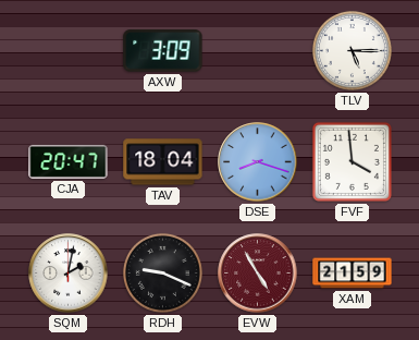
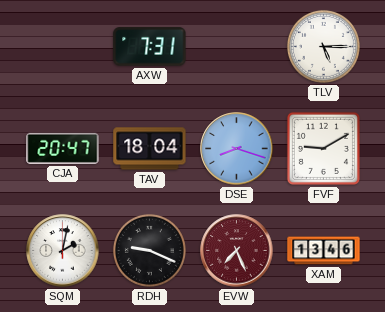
AXW: 3:09 -> 7:31 (150, 47)
FVF: 3:59 -> 9:10 (323, 148)
EVW: 4:55 -> 7:26 (237, 251)
XAM: 21:59 -> 13:46 (324, 251)
